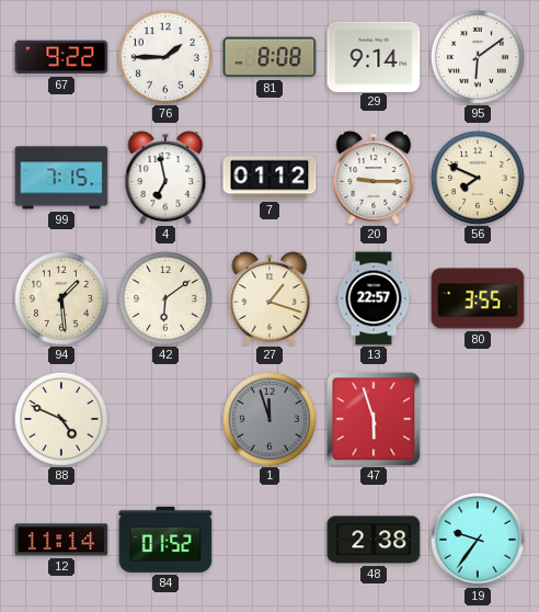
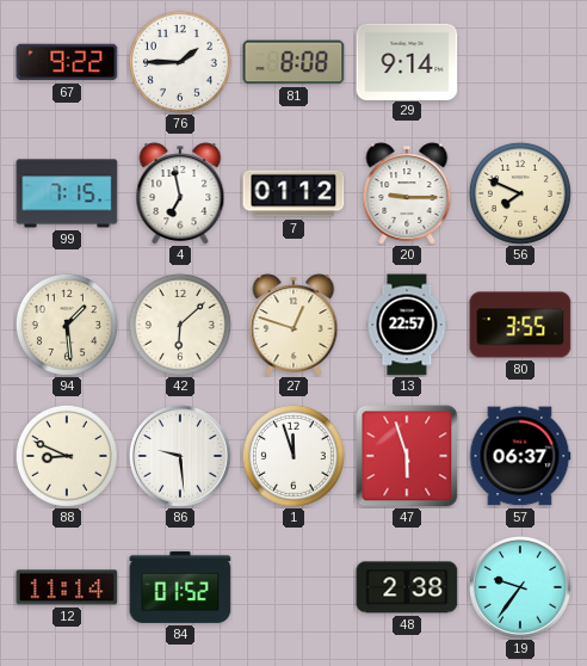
95: 6:09 -> none (478, 57)
42: 6:09 -> 6:08 (180, 325)
27: 1:18 -> 12:48 (293, 325)
88: 4:49 -> 8:49 (67, 456)
86: none -> 9:29 (181, 457)
1 dial: grey -> white (293, 456)
57: none -> 06:37 (520, 456)
